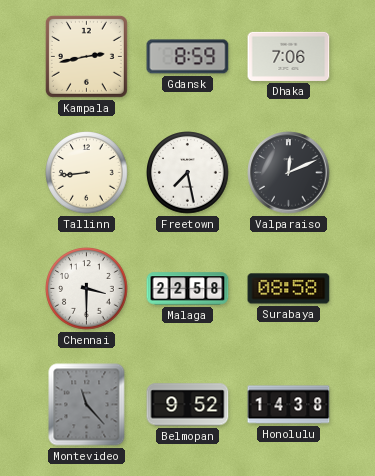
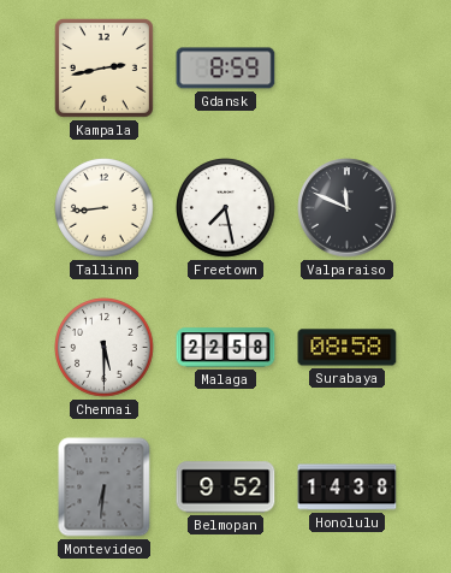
Dhaka: 7:06 -> none (289, 56)
Valparaiso: 12:11 -> 11:49 (348, 208)
Chennai: 3:30 -> 5:30 (105, 348)
Montevideo: 11:23 -> 6:31 (105, 488)
